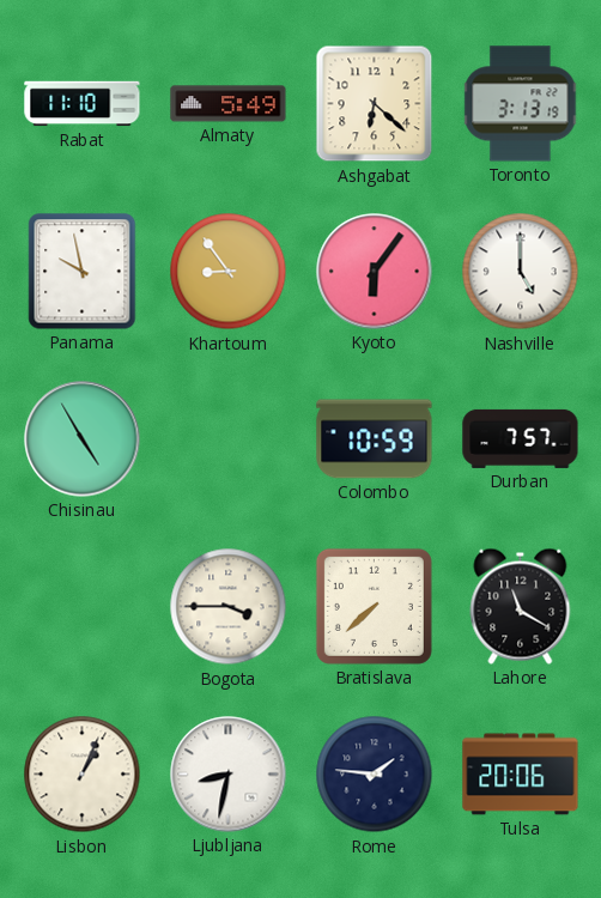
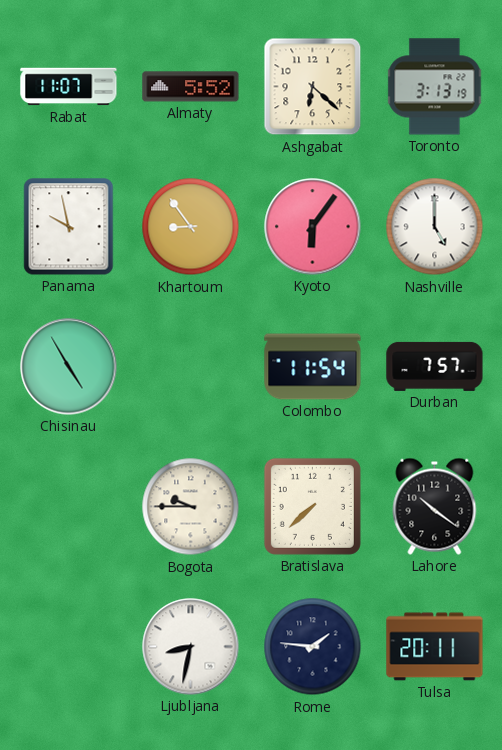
Rabat: 11:10 -> 11:07 (69, 87)
Almaty: 5:49 -> 5:52 (191, 87)
Colombo: 10:59 -> 11:54 (313, 367)
Bogota: 3:45 -> 9:45 (191, 507)
Lahore: 11:20 -> 10:21 (435, 506)
Lisbon: 1:04 -> none (83, 775)
Tulsa: 20:06 -> 20:11 (435, 647)
